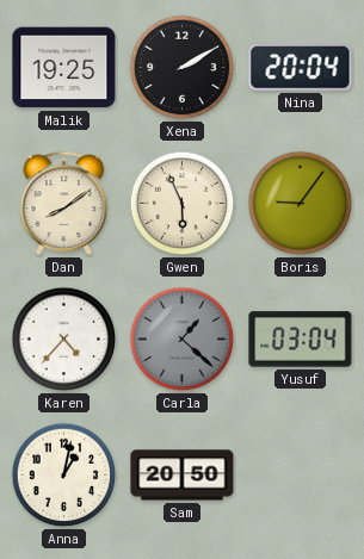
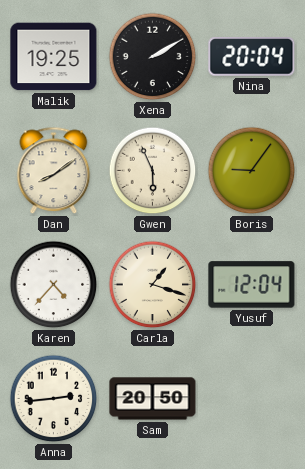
Carla: 1:22 -> 1:18 (153, 285)
Carla dial: grey -> cream (153, 285)
Yusuf: 03:04 -> 12:04 (252, 285)
Anna: 1:02 -> 2:44 (54, 399)
